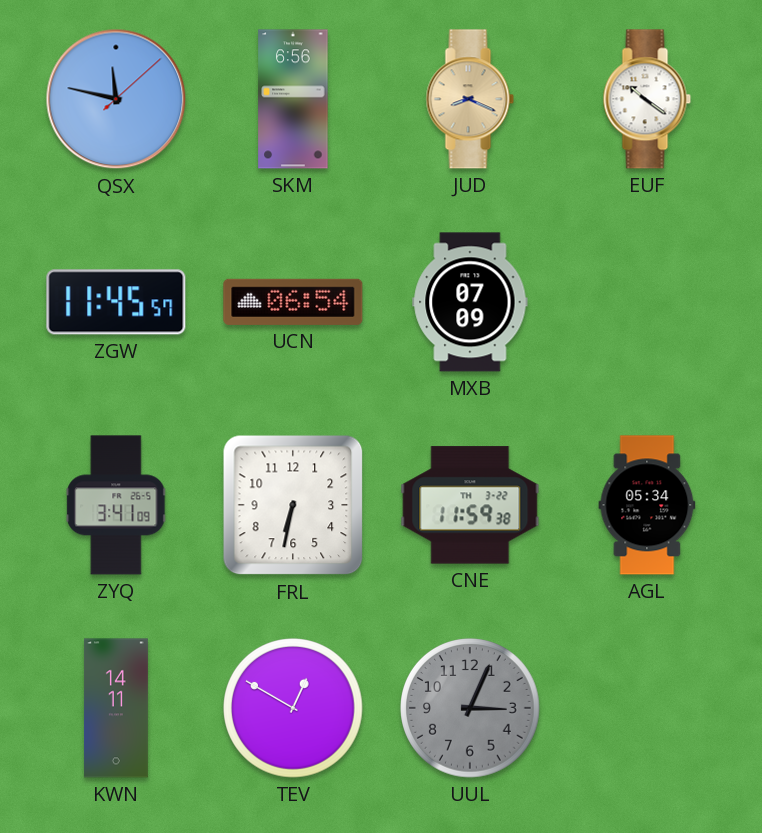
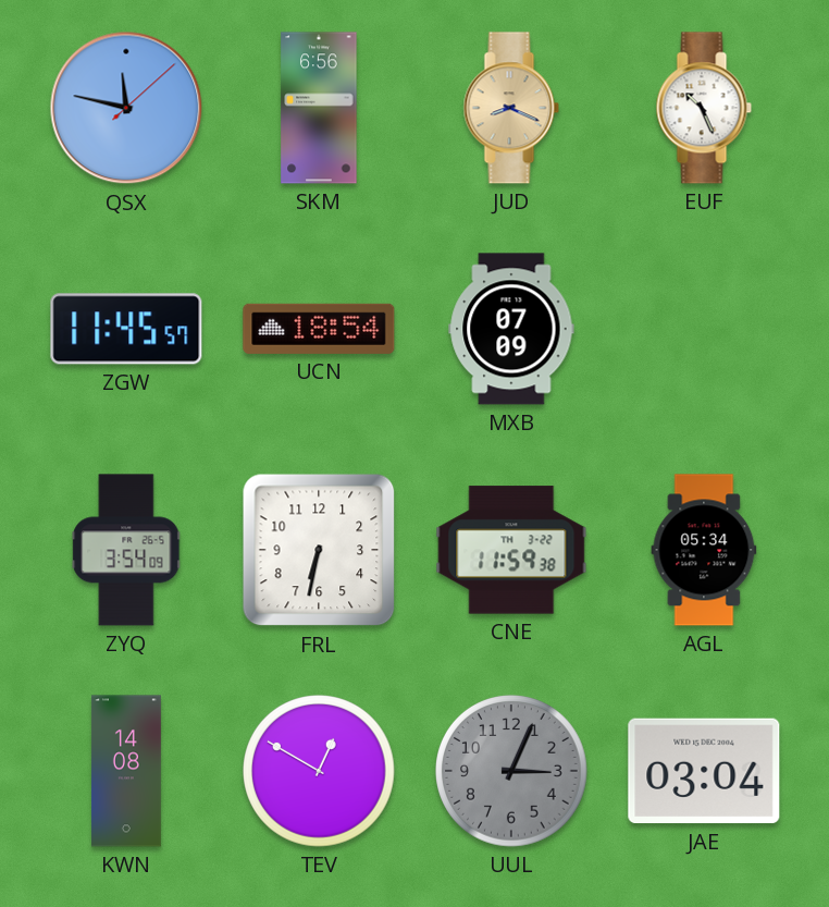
EUF: 10:21 -> 10:26 (704, 108)
UCN: 06:54 -> 18:54 (319, 329)
ZYQ: 3:41 -> 3:54 (126, 550)
KWN: 14:11 -> 14:08 (126, 771)
JAE: none -> 03:04 (704, 771)
